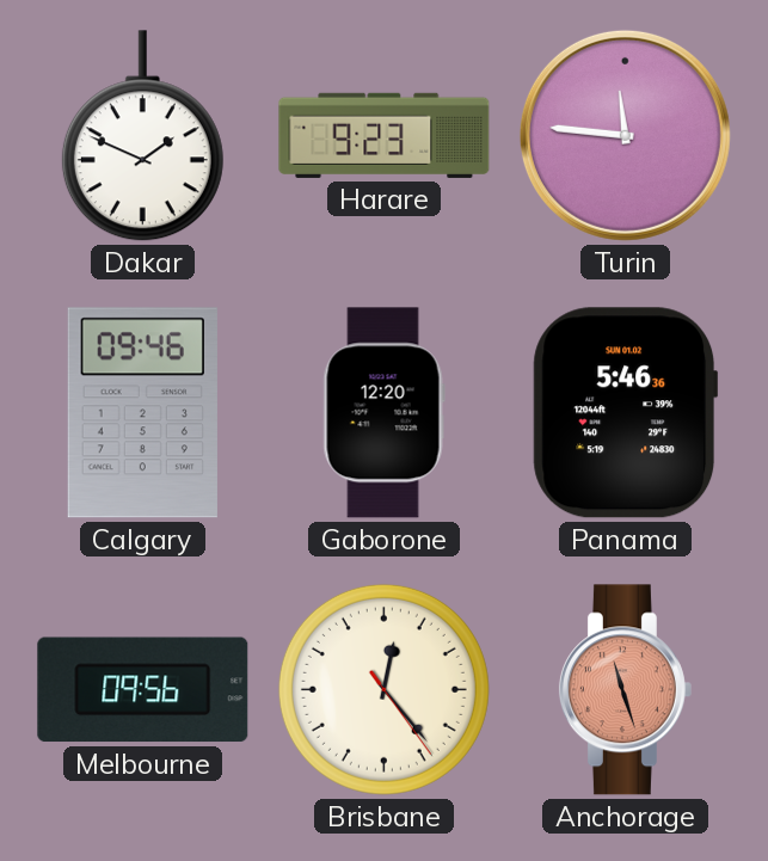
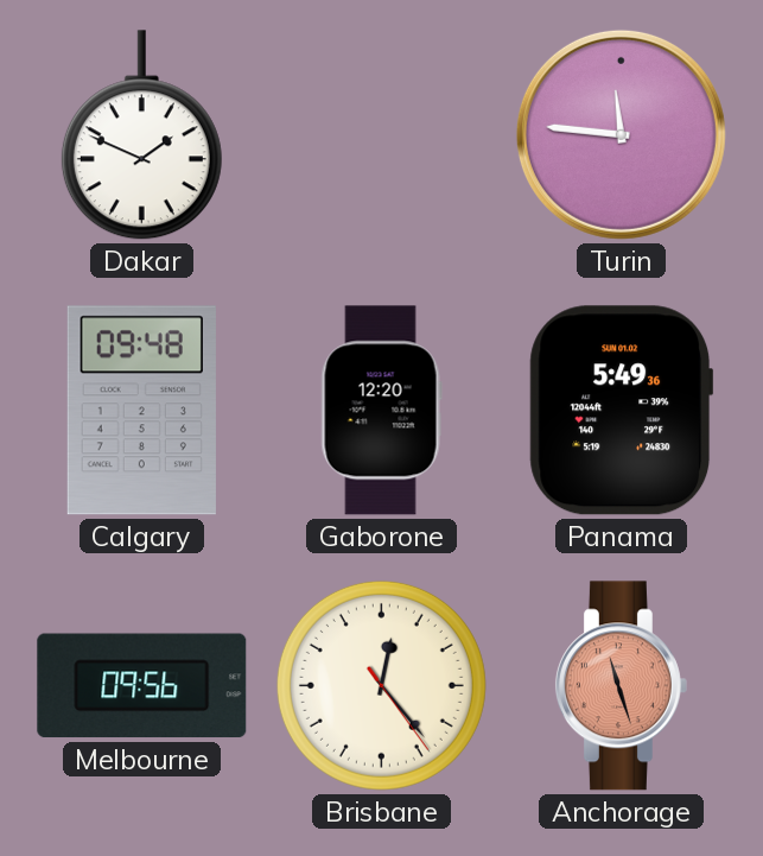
Harare: 9:23 -> none (385, 135)
Calgary: 09:46 -> 09:48 (141, 411)
Panama: 5:46 -> 5:49 (622, 411)
